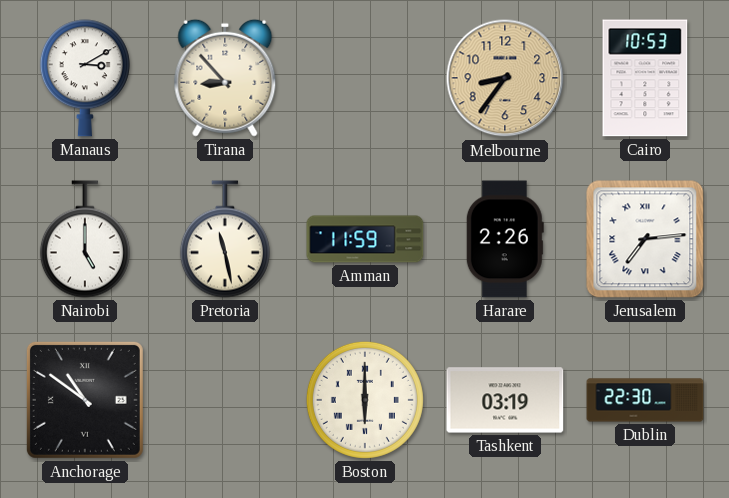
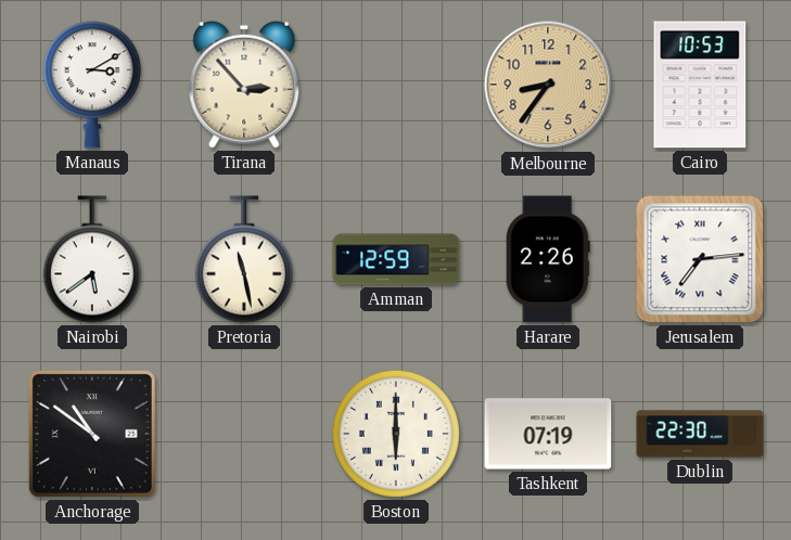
Tirana: 8:53 -> 2:53 (244, 85)
Nairobi: 5:00 -> 5:39 (92, 259)
Amman: 11:59 -> 12:59 (396, 259)
Tashkent: 03:19 -> 07:19 (548, 434)
